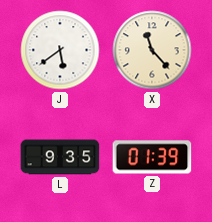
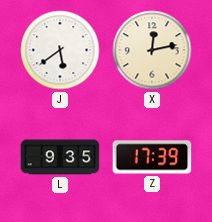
X: 11:23 -> 12:13 (152, 50)
Z: 01:39 -> 17:39 (152, 157)
